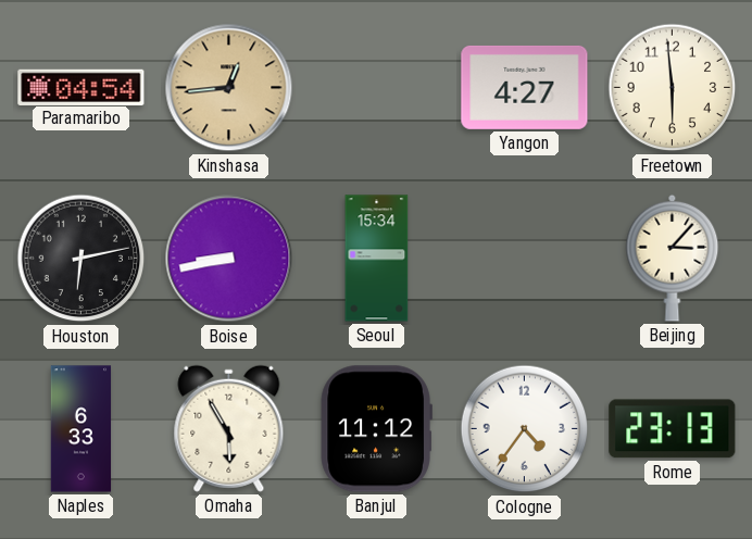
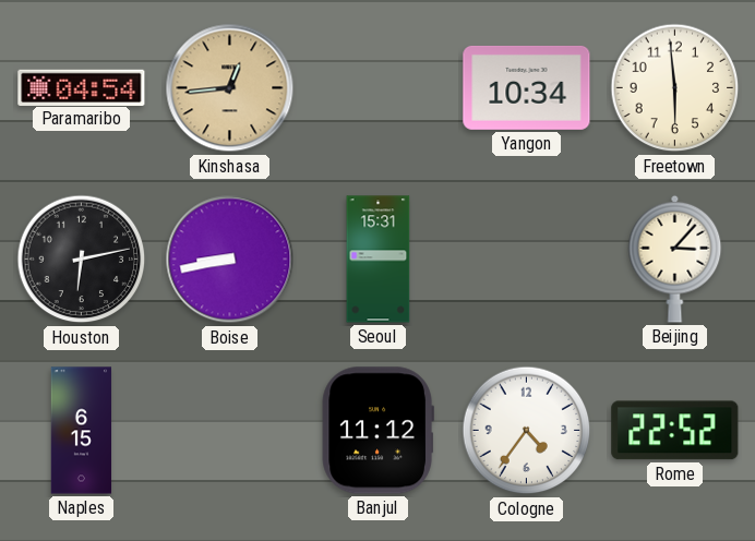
Yangon: 4:27 -> 10:34 (527, 87)
Seoul: 15:34 -> 15:31 (379, 260)
Naples: 6:33 -> 6:15 (82, 431)
Omaha: 5:55 -> none (229, 428)
Rome: 23:13 -> 22:52 (675, 431)
